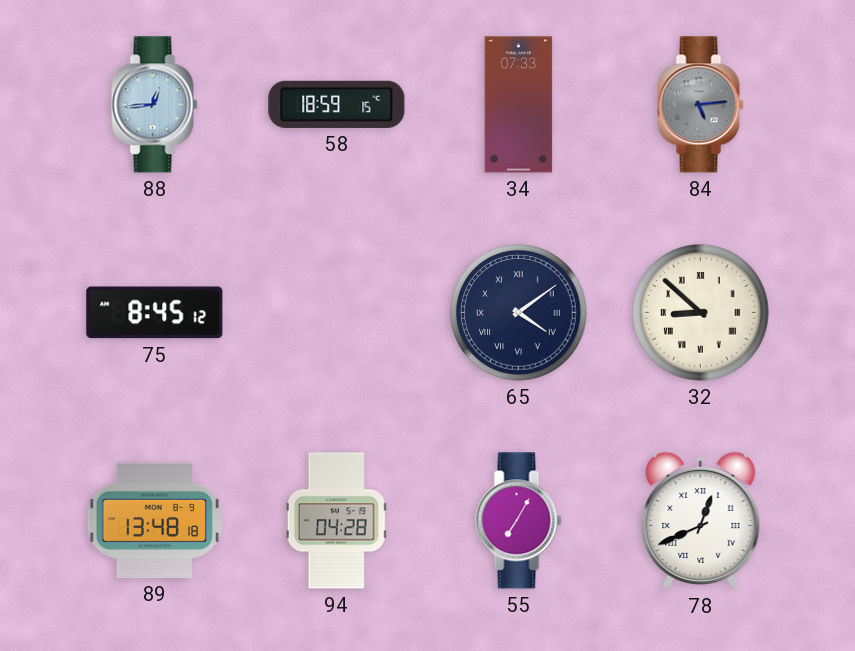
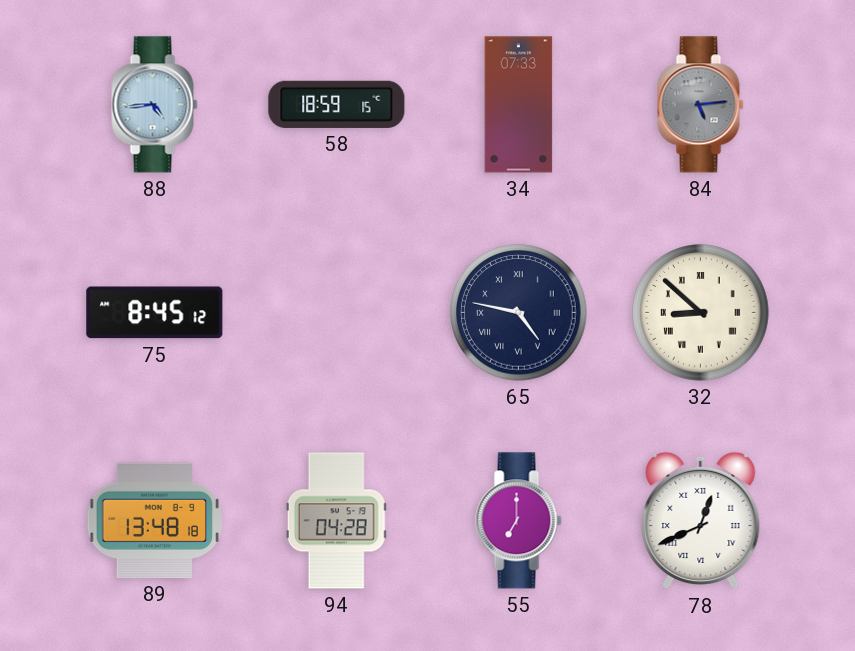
88: 12:44 -> 4:44 (155, 105)
65: 4:09 -> 4:47 (519, 313)
55: 7:05 -> 7:00 (519, 521)
